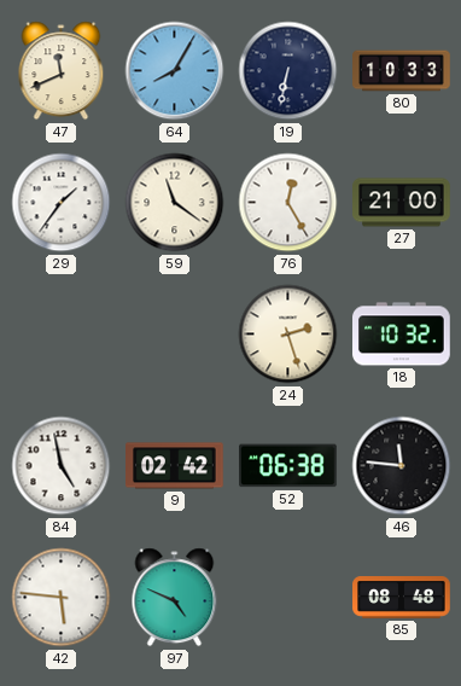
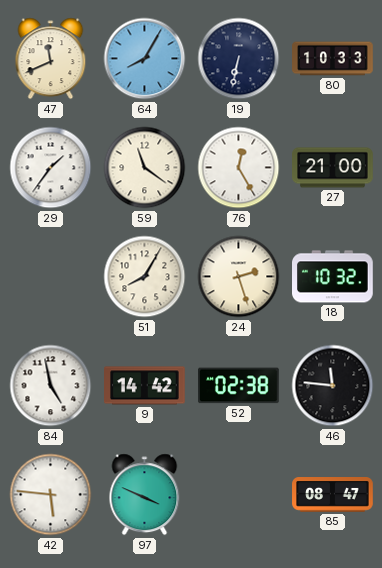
51: none -> 8:05 (145, 277)
9: 02:42 -> 14:42 (145, 386)
52: 06:38 -> 02:38 (239, 386)
97: 4:49 -> 3:49 (145, 495)
85: 08:48 -> 08:47 (333, 495)
